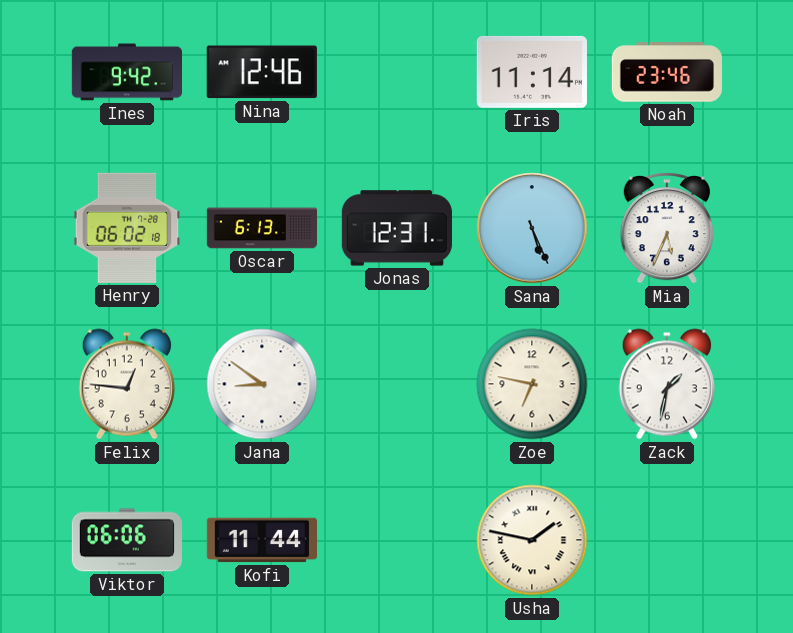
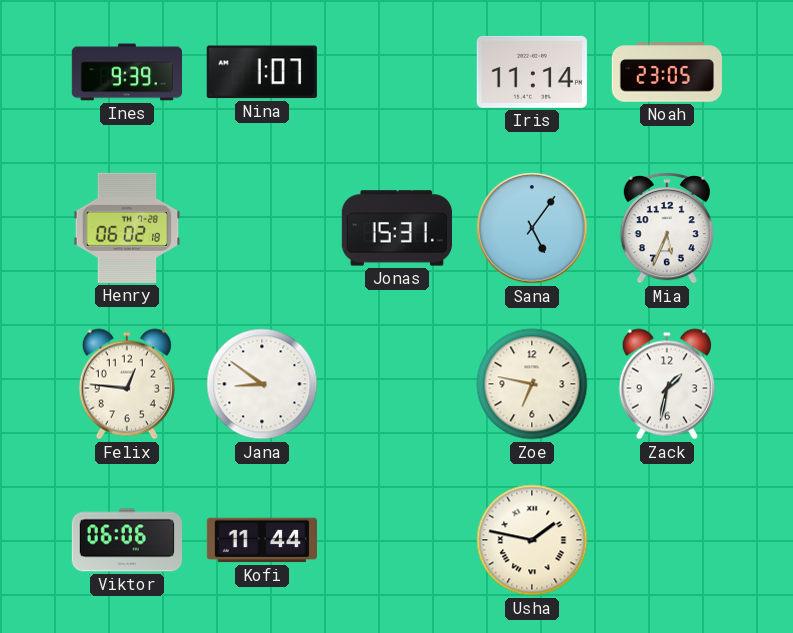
Ines: 9:42 -> 9:39 (126, 72)
Nina: 12:46 -> 1:07 (262, 72)
Noah: 23:46 -> 23:05 (667, 72)
Oscar: 6:13 -> none (261, 228)
Jonas: 12:31 -> 15:31 (397, 228)
Sana: 5:26 -> 5:06 (532, 228)
